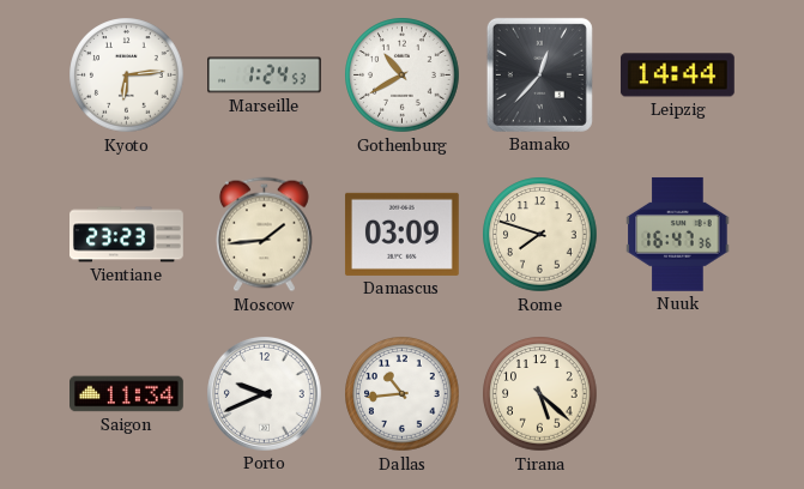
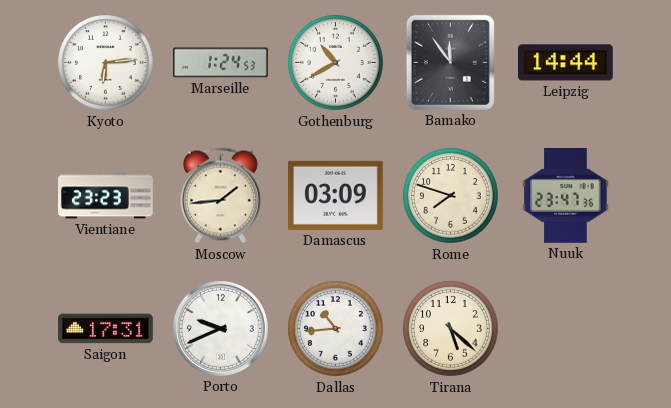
Bamako: 12:37 -> 11:54 (450, 62)
Nuuk: 16:47 -> 23:47 (566, 195)
Saigon: 11:34 -> 17:31 (106, 329)
